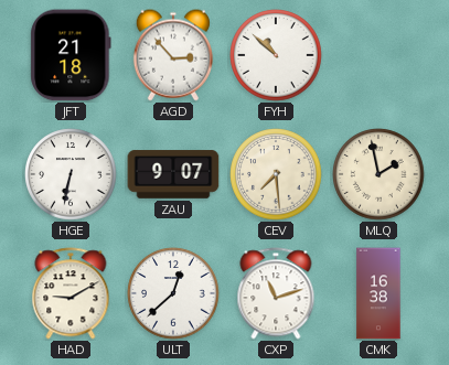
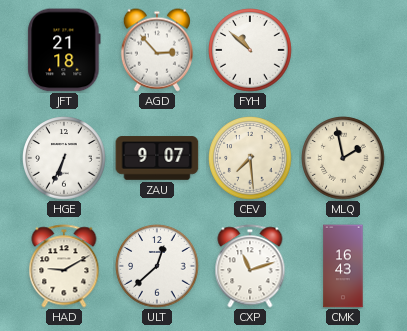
HGE: 6:32 -> 6:34 (64, 158)
CMK: 16:38 -> 16:43 (343, 266)
